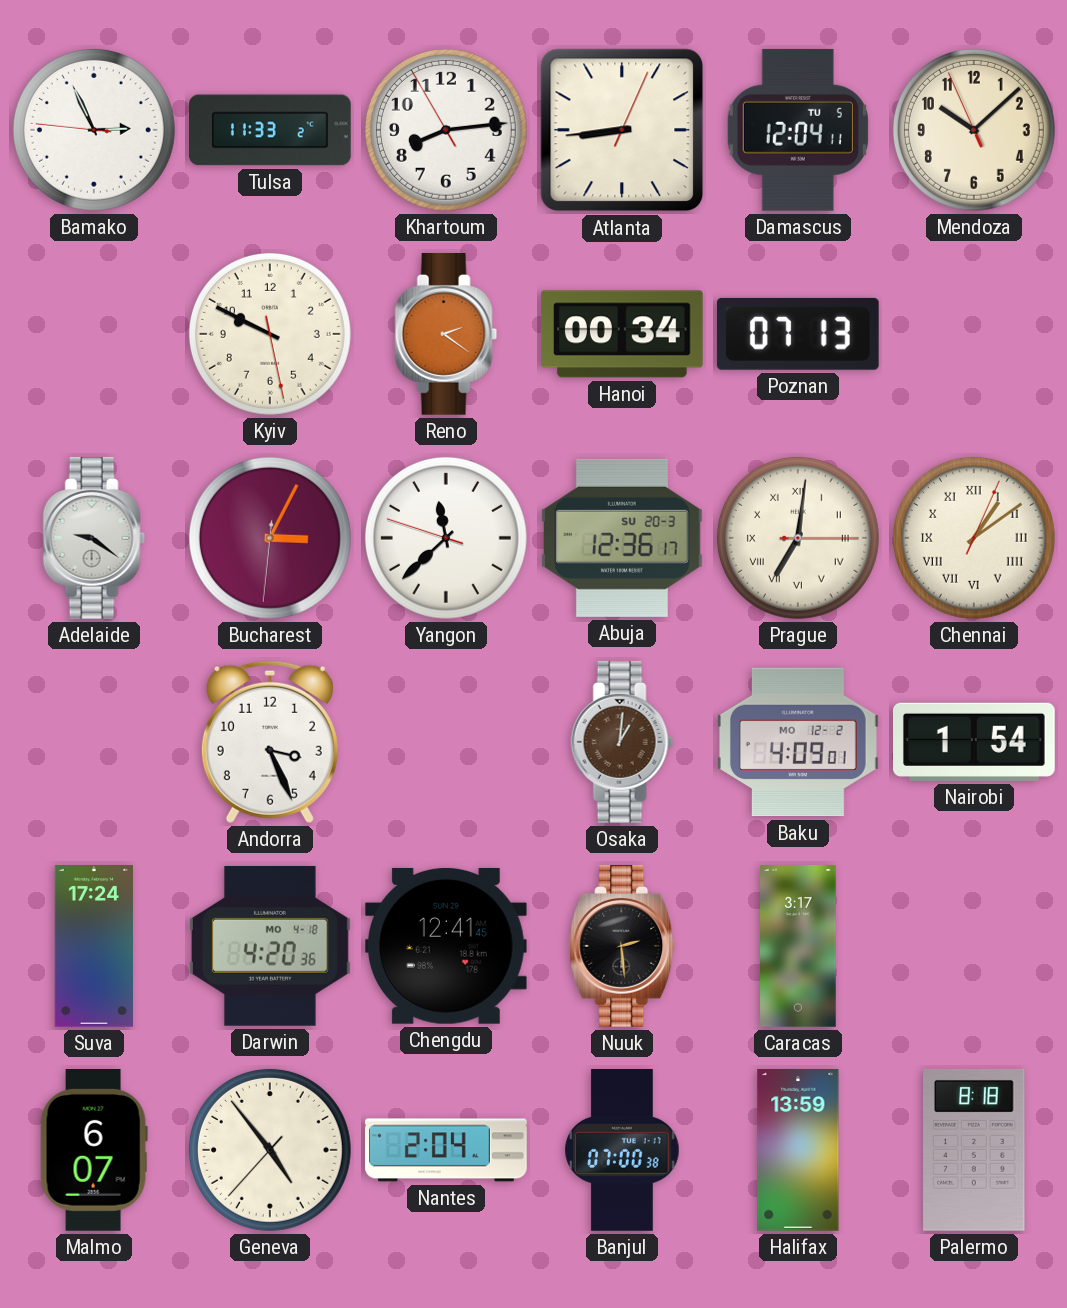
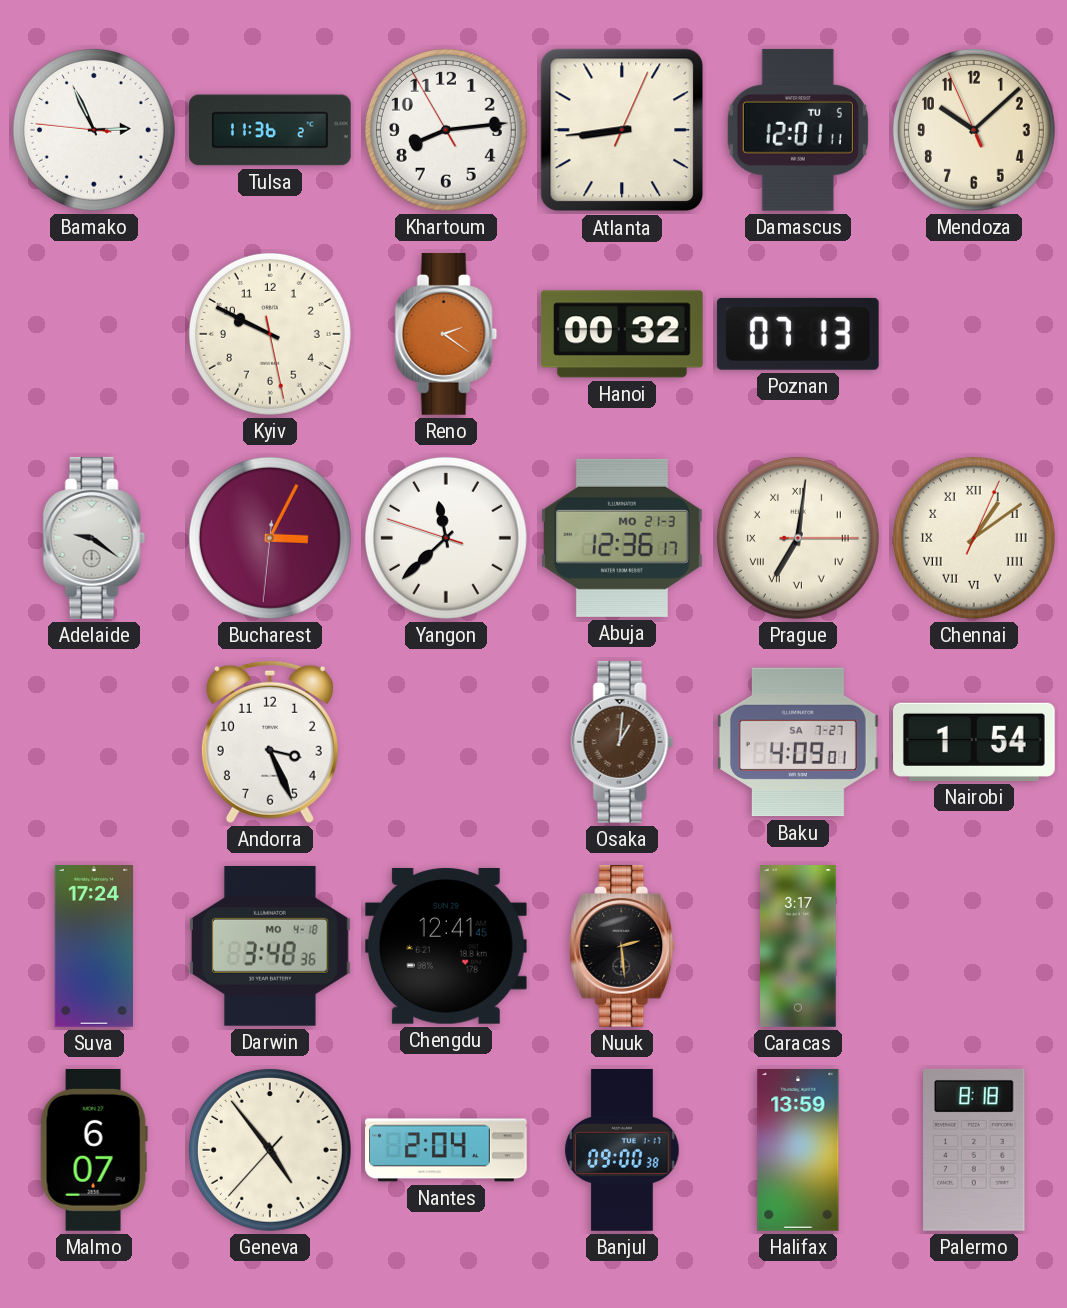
Tulsa: 11:33 -> 11:36 (271, 130)
Damascus: 12:04 -> 12:01 (798, 130)
Hanoi: 00:34 -> 00:32 (623, 334)
Abuja date: SU 20-3 -> MO 21-3 (622, 538)
Baku date: MO 12-2 -> SA 7-27 (799, 742)
Darwin: 4:20 -> 3:48 (270, 946)
Banjul: 07:00 -> 09:00 (622, 1150)
